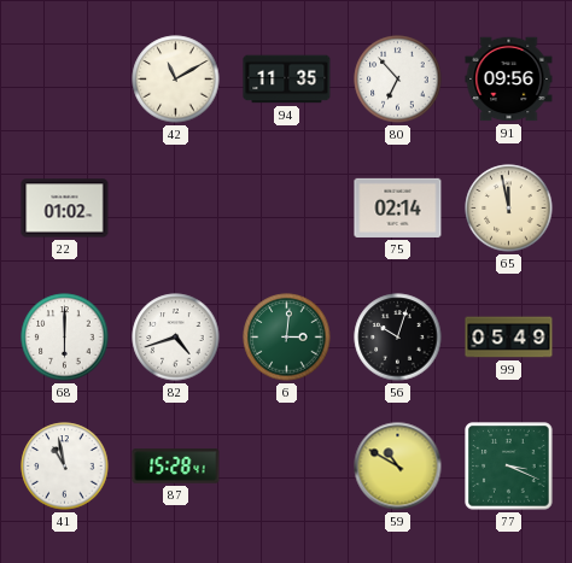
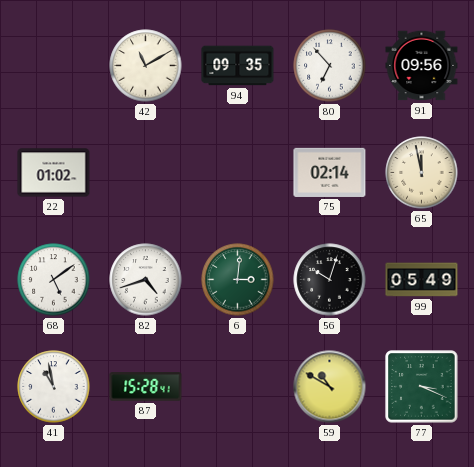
94: 11:35 -> 09:35 (238, 66)
68: 6:00 -> 5:09 (54, 280)
